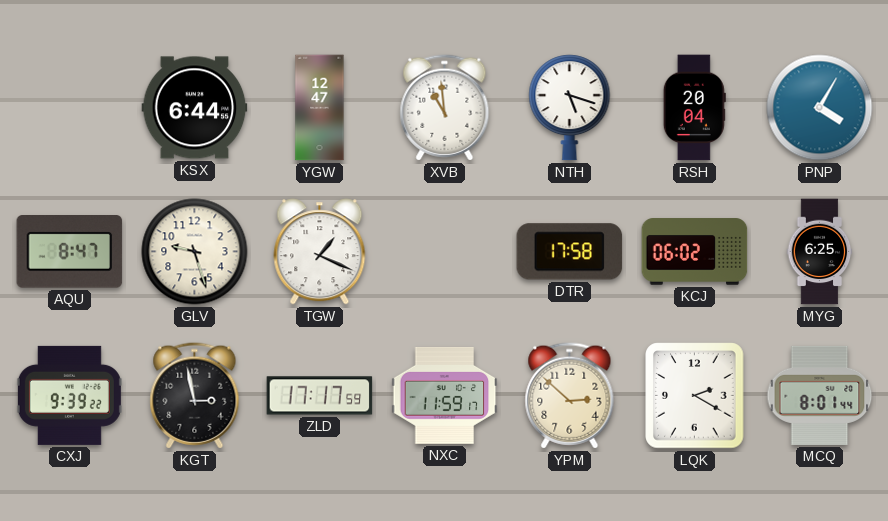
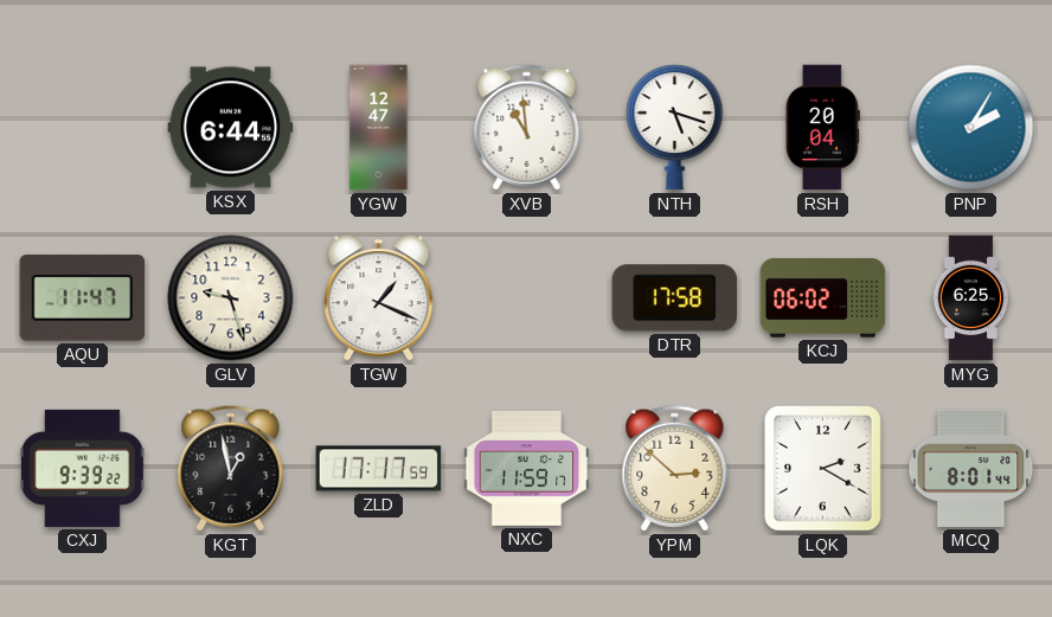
PNP: 4:05 -> 2:05 (971, 128)
AQU: 8:47 -> 11:47 (83, 298)
KGT: 2:58 -> 12:58 (231, 469)
